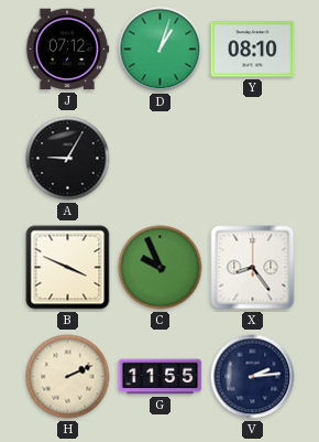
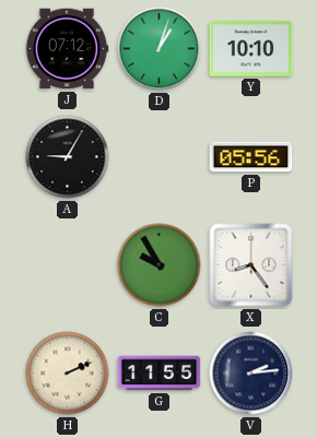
Y: 08:10 -> 10:10 (251, 49)
P: none -> 05:56 (251, 157)
B: 3:49 -> none (68, 268)
C: 9:56 -> 9:55 (160, 265)
